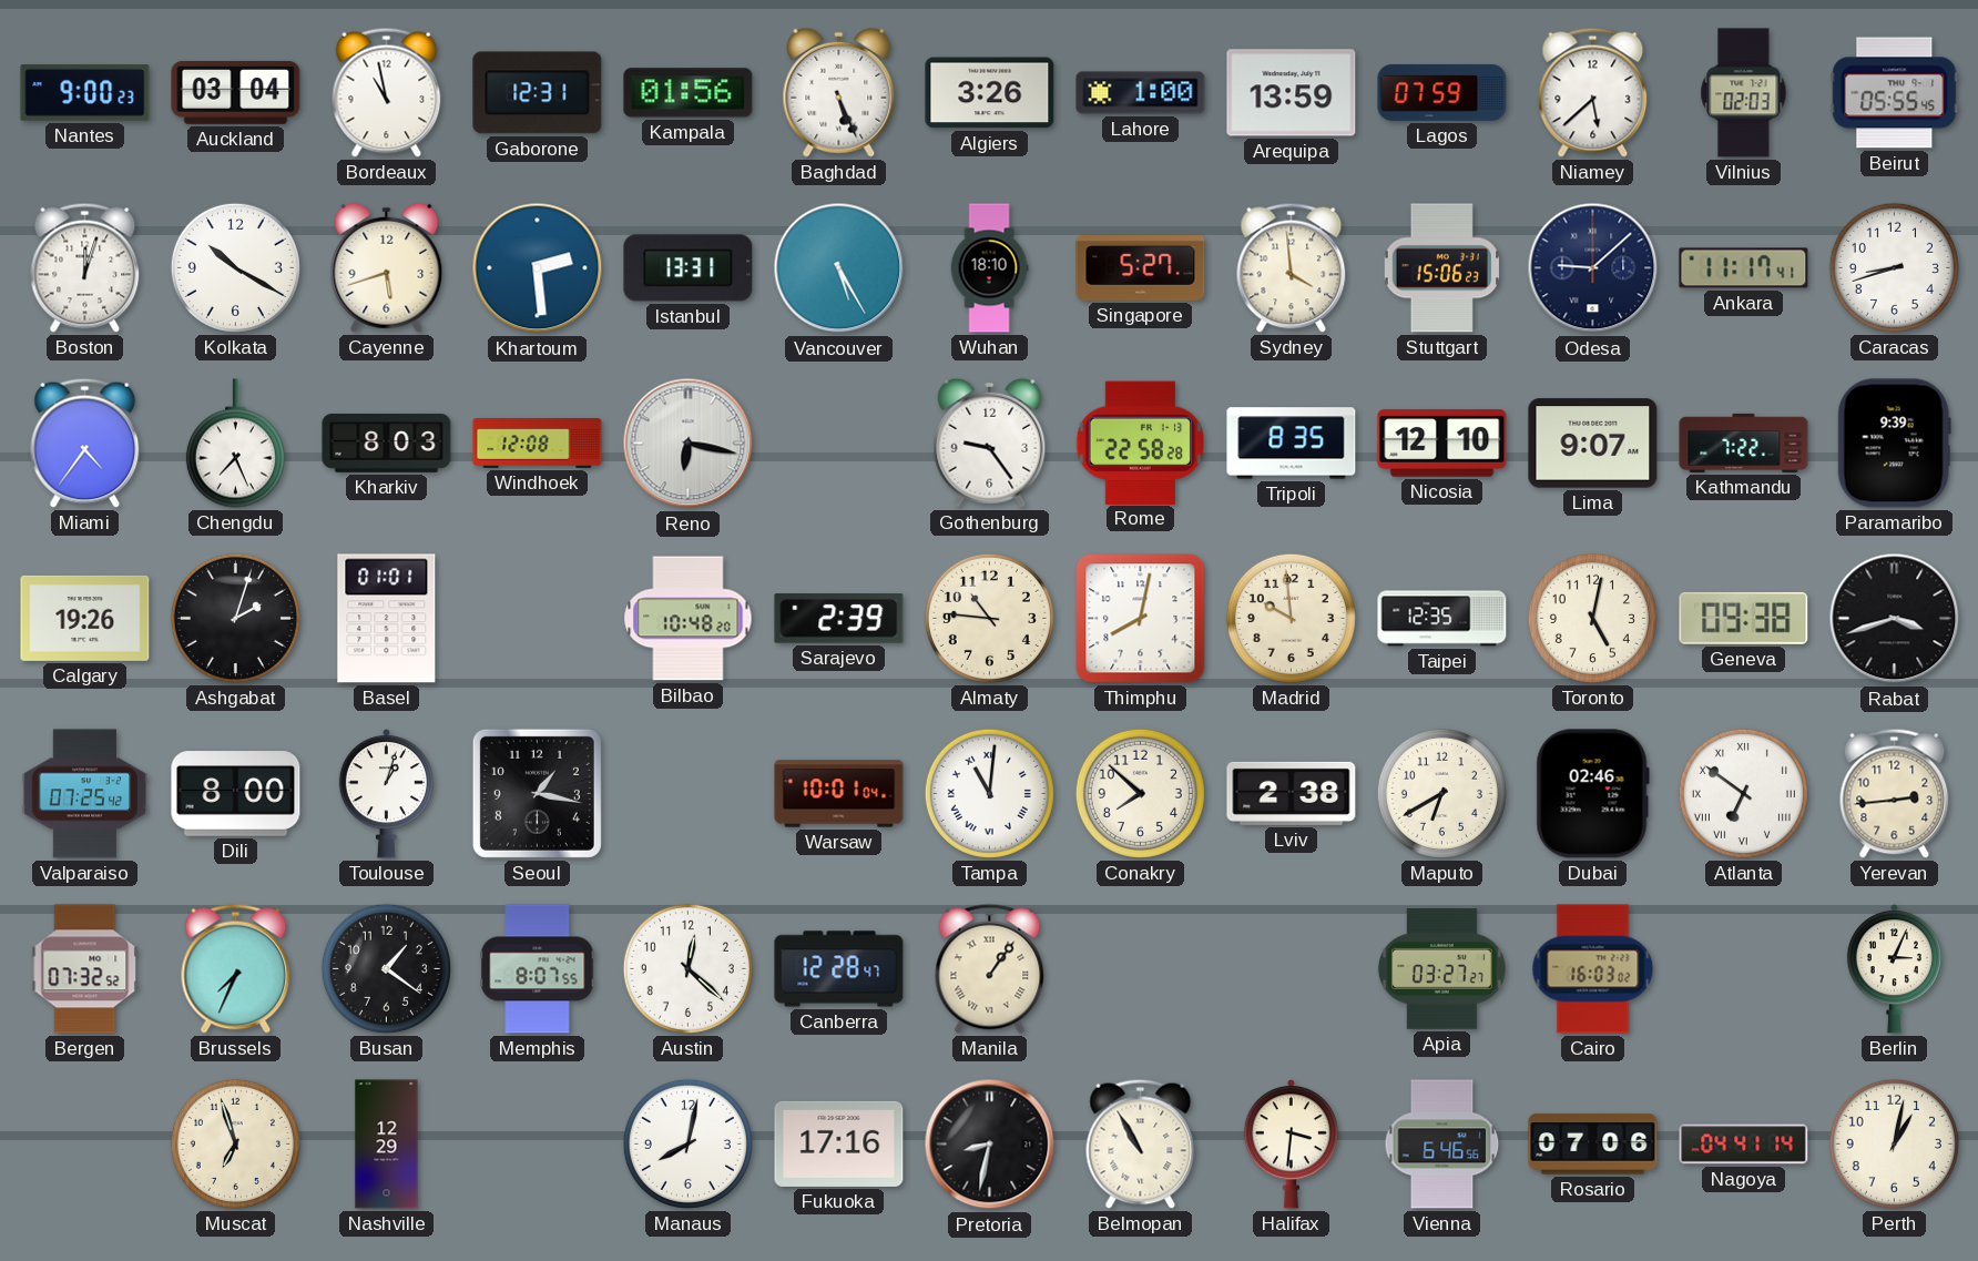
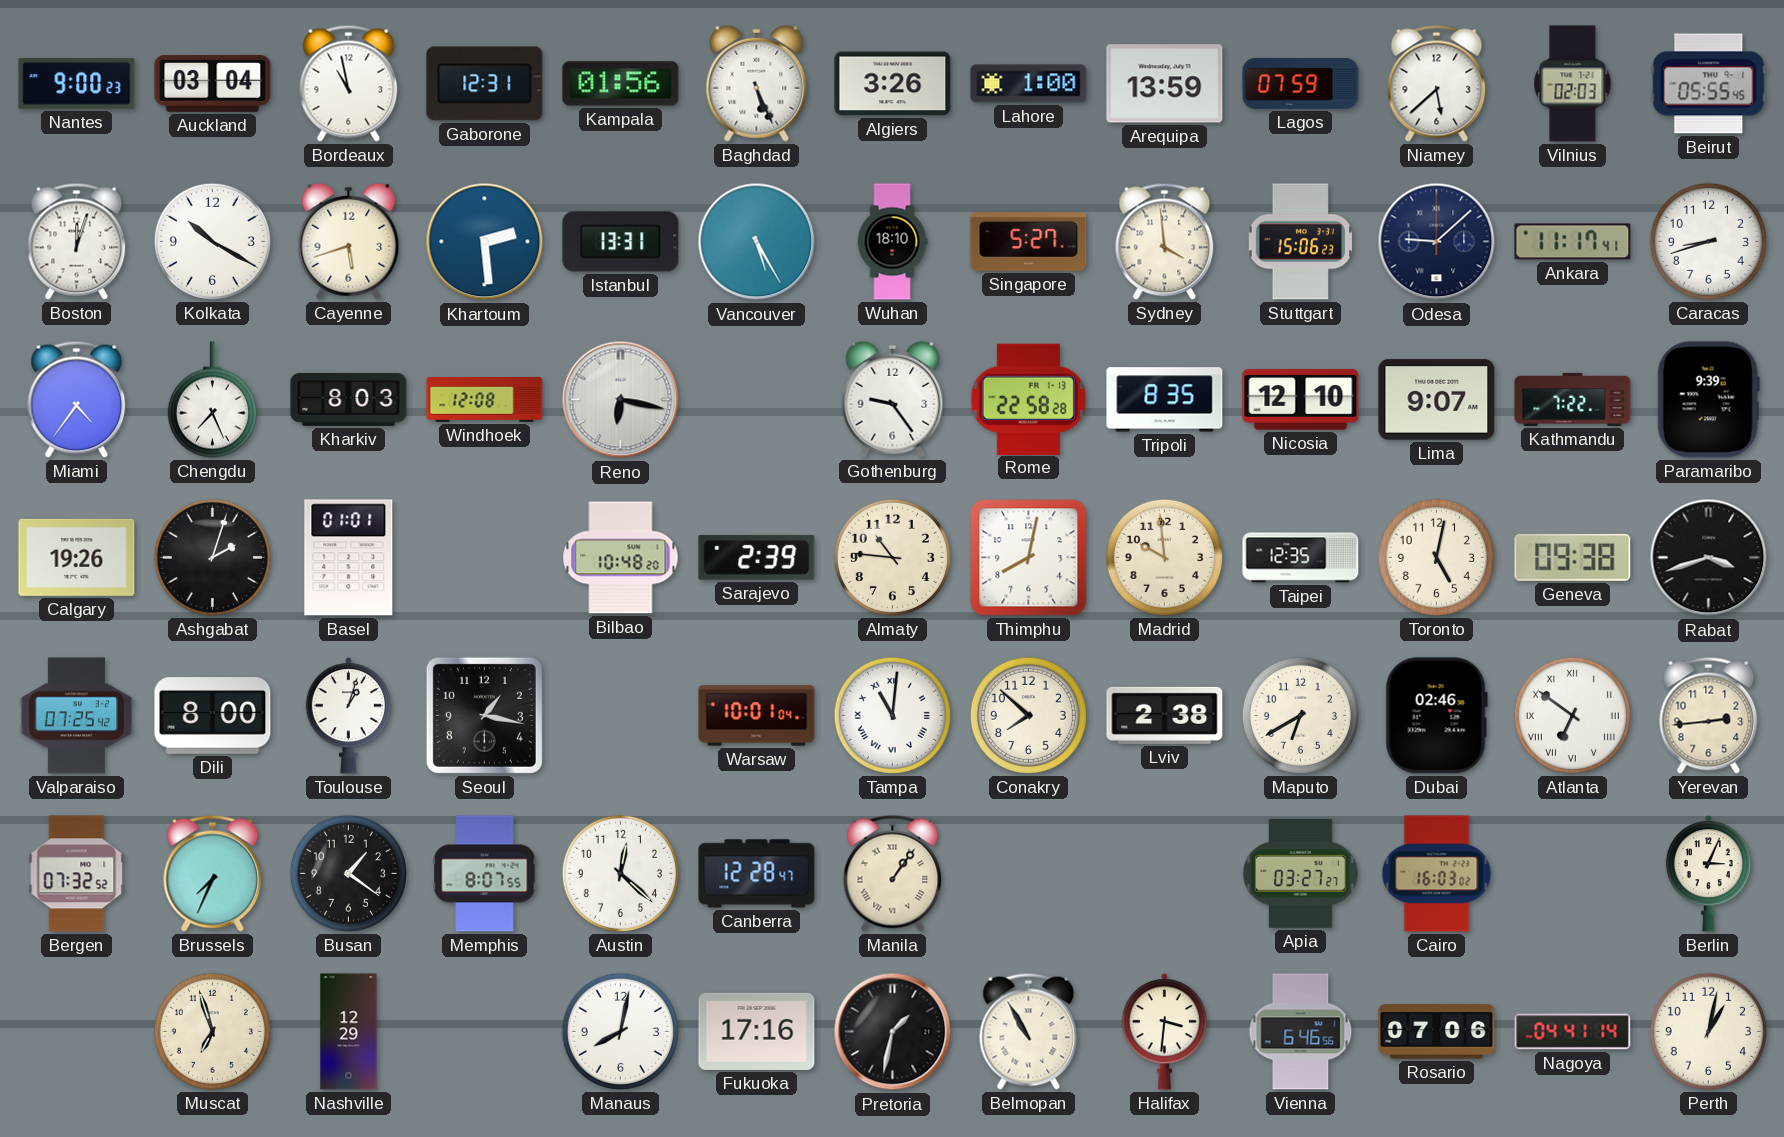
Pretoria: 8:32 -> 1:32 (893, 1032)
